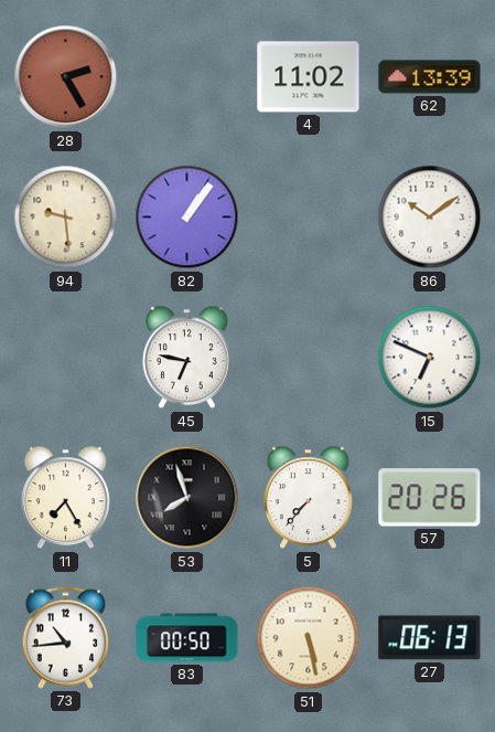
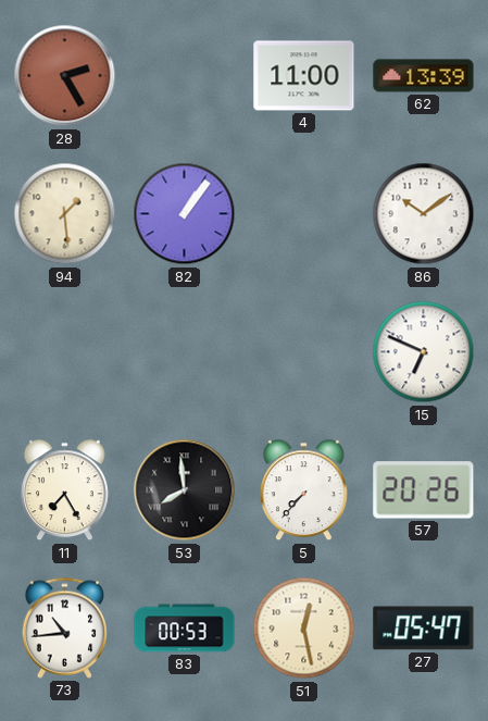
4: 11:02 -> 11:00 (304, 76)
94: 9:29 -> 1:29 (65, 214)
45: 6:47 -> none (186, 358)
53: 7:57 -> 7:59 (185, 490)
83: 00:50 -> 00:53 (185, 629)
51: 5:28 -> 12:28 (304, 629)
27: 06:13 -> 05:47 (424, 629)
